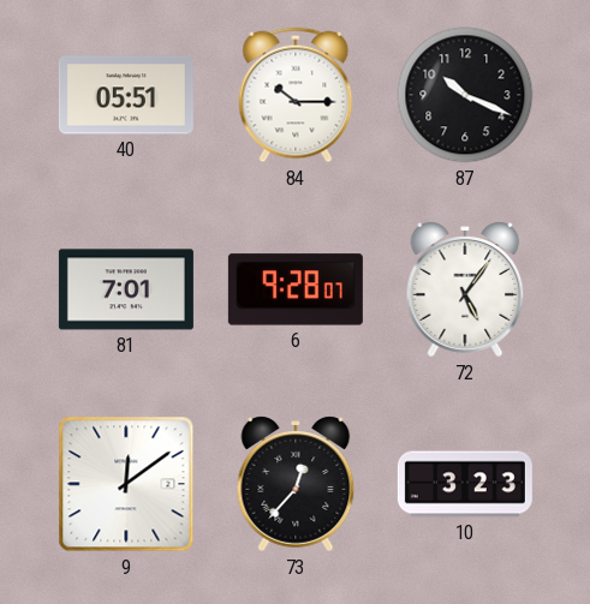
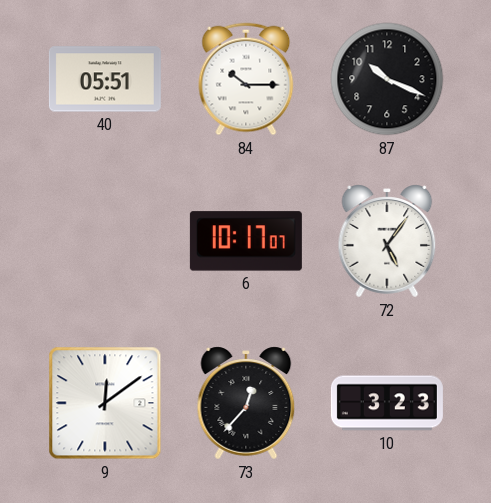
81: 7:01 -> none (126, 289)
6: 9:28 -> 10:17 (246, 241)
